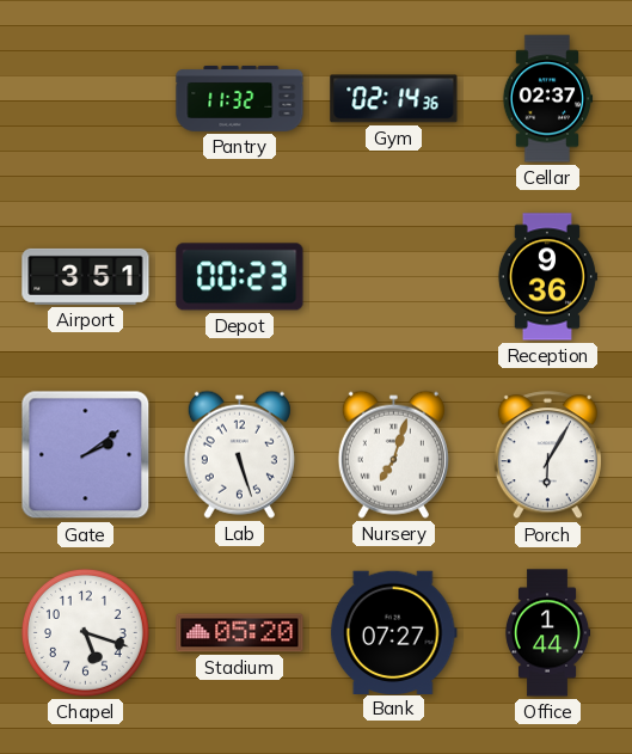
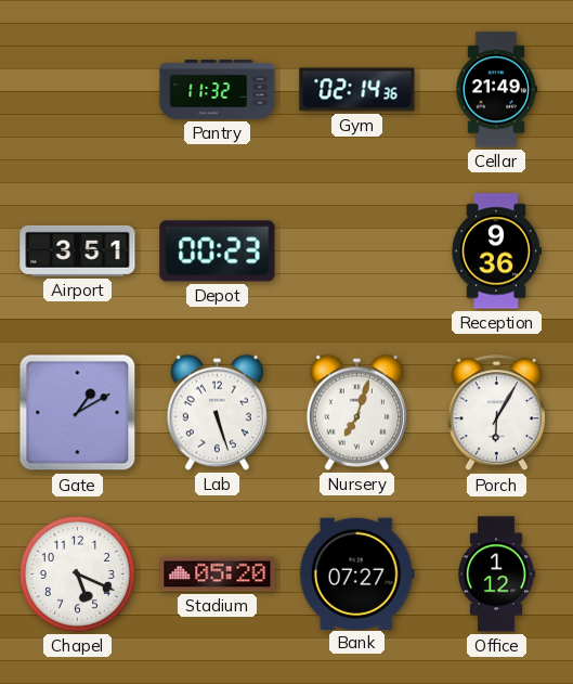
Cellar: 02:37 -> 21:49 (496, 90)
Gate: 2:09 -> 1:10 (78, 413)
Chapel: 5:18 -> 5:19 (77, 573)
Office: 1:44 -> 1:12 (496, 575)
